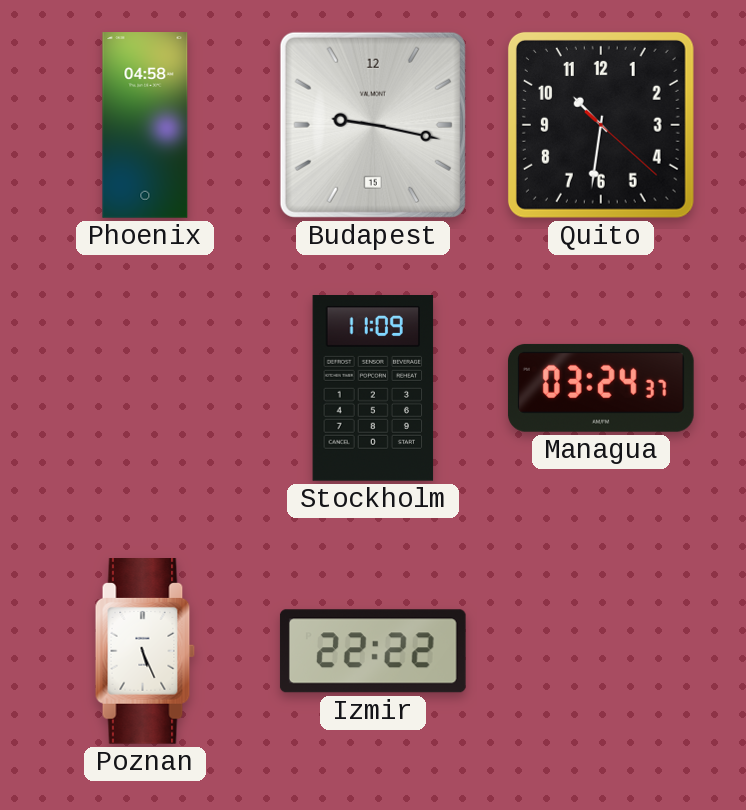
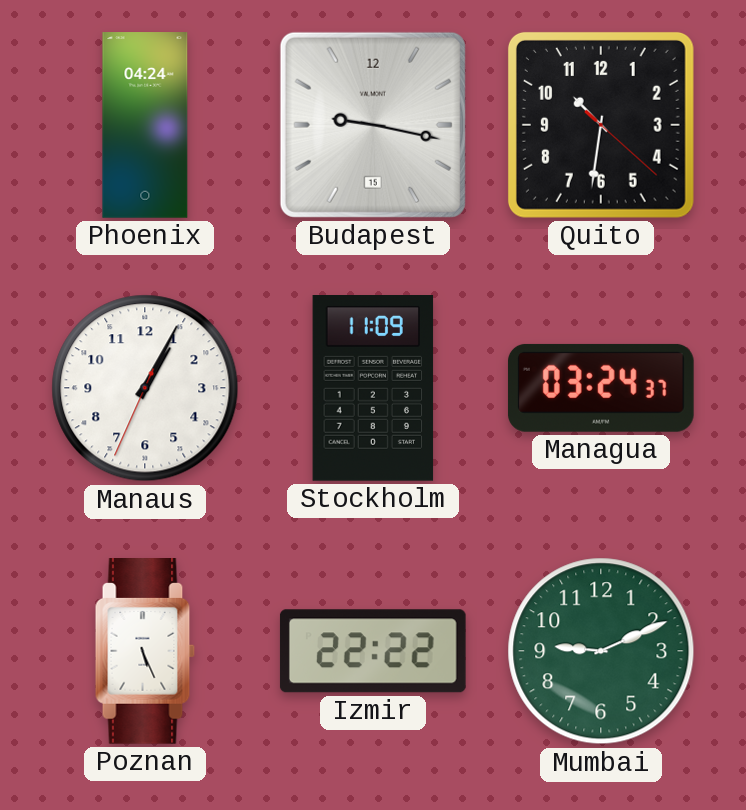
Phoenix: 04:58 -> 04:24 (145, 125)
Manaus: none -> 1:04 (145, 388)
Mumbai: none -> 9:11 (601, 651)
